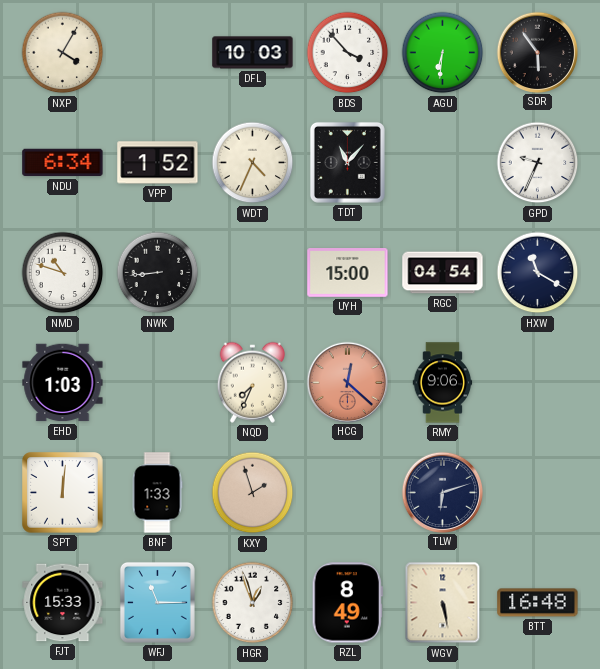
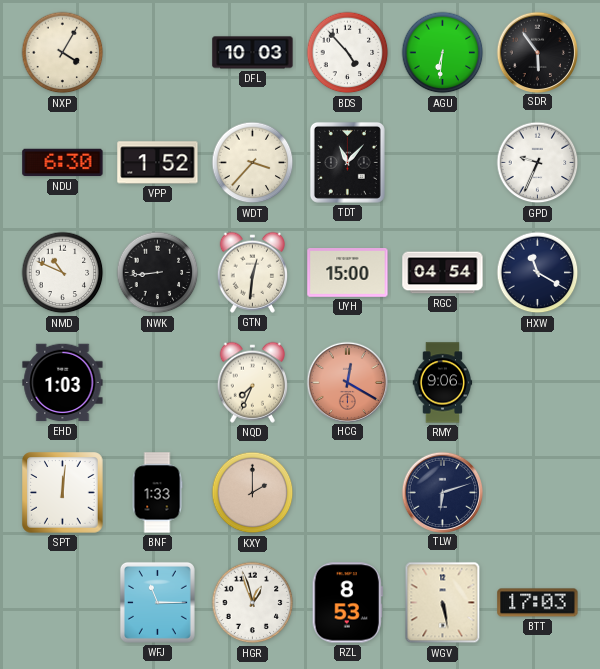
BDS: 3:53 -> 4:53 (348, 53)
NDU: 6:34 -> 6:30 (63, 163)
WDT: 4:34 -> 3:37 (253, 163)
NMD: 10:48 -> 10:49 (63, 273)
GTN: none -> 12:31 (252, 272)
HCG: 12:22 -> 12:20 (347, 382)
KXY: 1:57 -> 2:00 (253, 493)
FJT: 15:33 -> none (63, 603)
RZL: 8:49 -> 8:53 (347, 603)
BTT: 16:48 -> 17:03 (538, 603)
